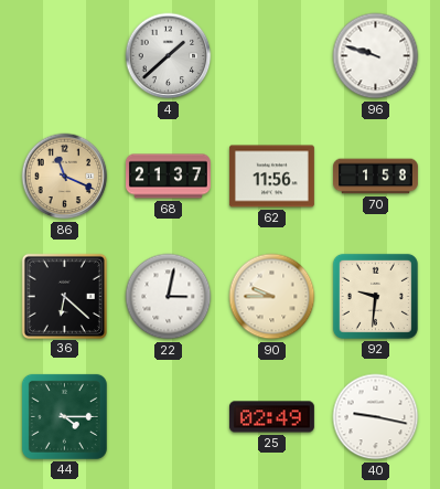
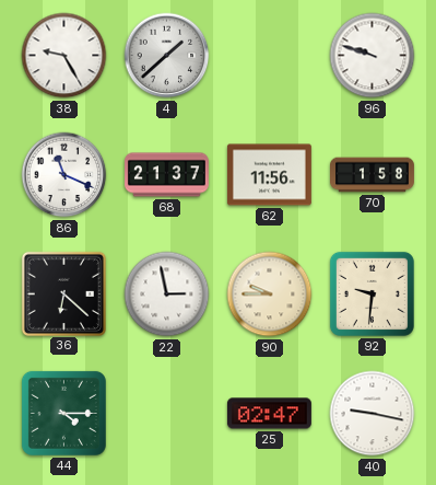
38: none -> 9:25 (64, 56)
86 dial: champagne -> white (64, 175)
22: 3:02 -> 2:58 (167, 295)
25: 02:49 -> 02:47 (269, 414)
